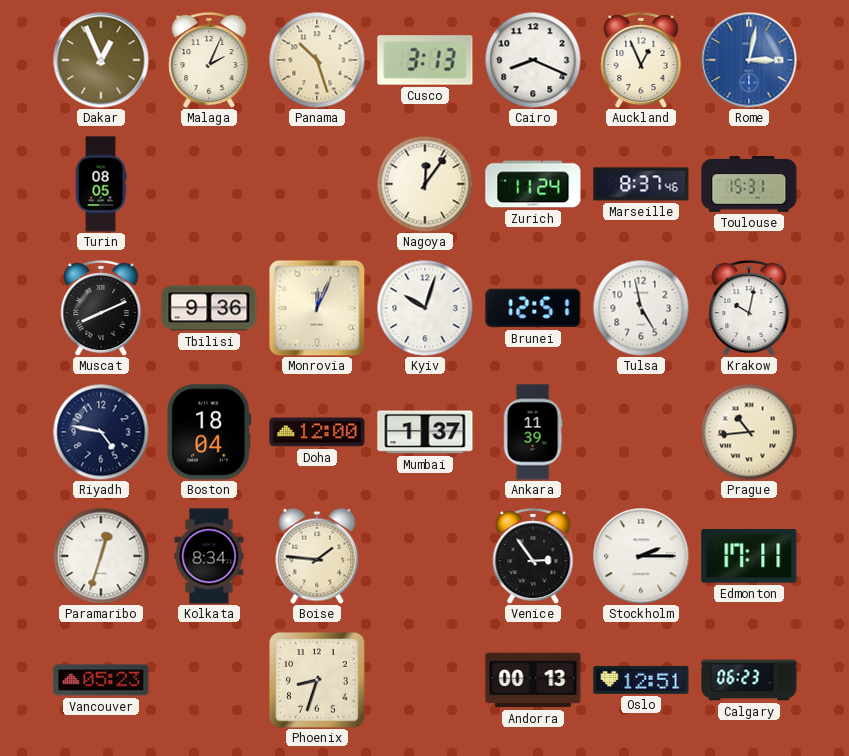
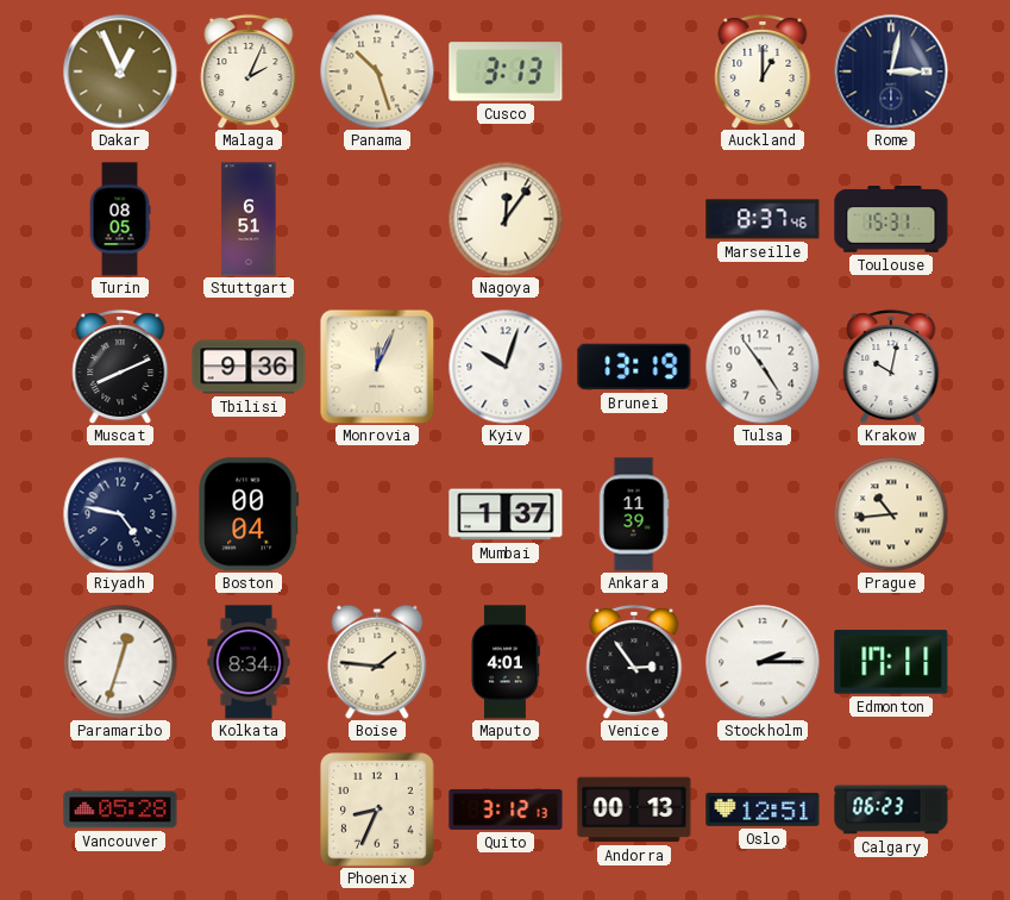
Cairo: 8:19 -> none (533, 60)
Auckland: 12:56 -> 1:00 (763, 71)
Rome dial: blue -> navy (891, 71)
Stuttgart: none -> 6:51 (249, 219)
Zurich: 11:24 -> none (533, 184)
Brunei: 12:51 -> 13:19 (634, 367)
Tulsa: 4:58 -> 4:54 (763, 367)
Boston: 18:04 -> 00:04 (249, 514)
Doha: 12:00 -> none (317, 432)
Maputo: none -> 4:01 (506, 662)
Vancouver: 05:23 -> 05:28 (120, 810)
Phoenix: 8:33 -> 8:34 (377, 810)
Quito: none -> 3:12 (506, 810)
